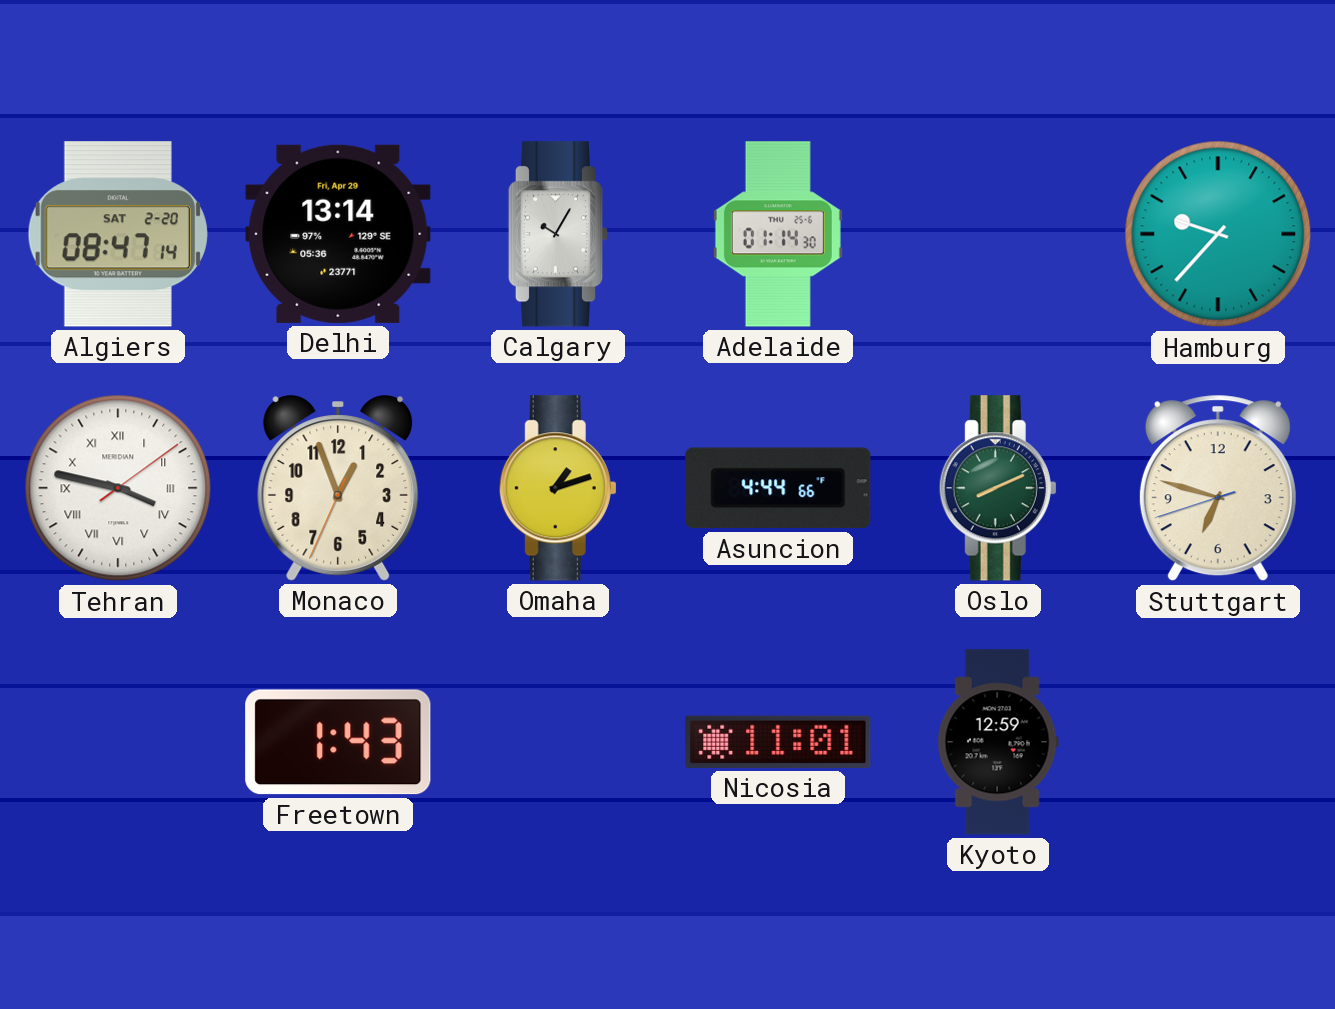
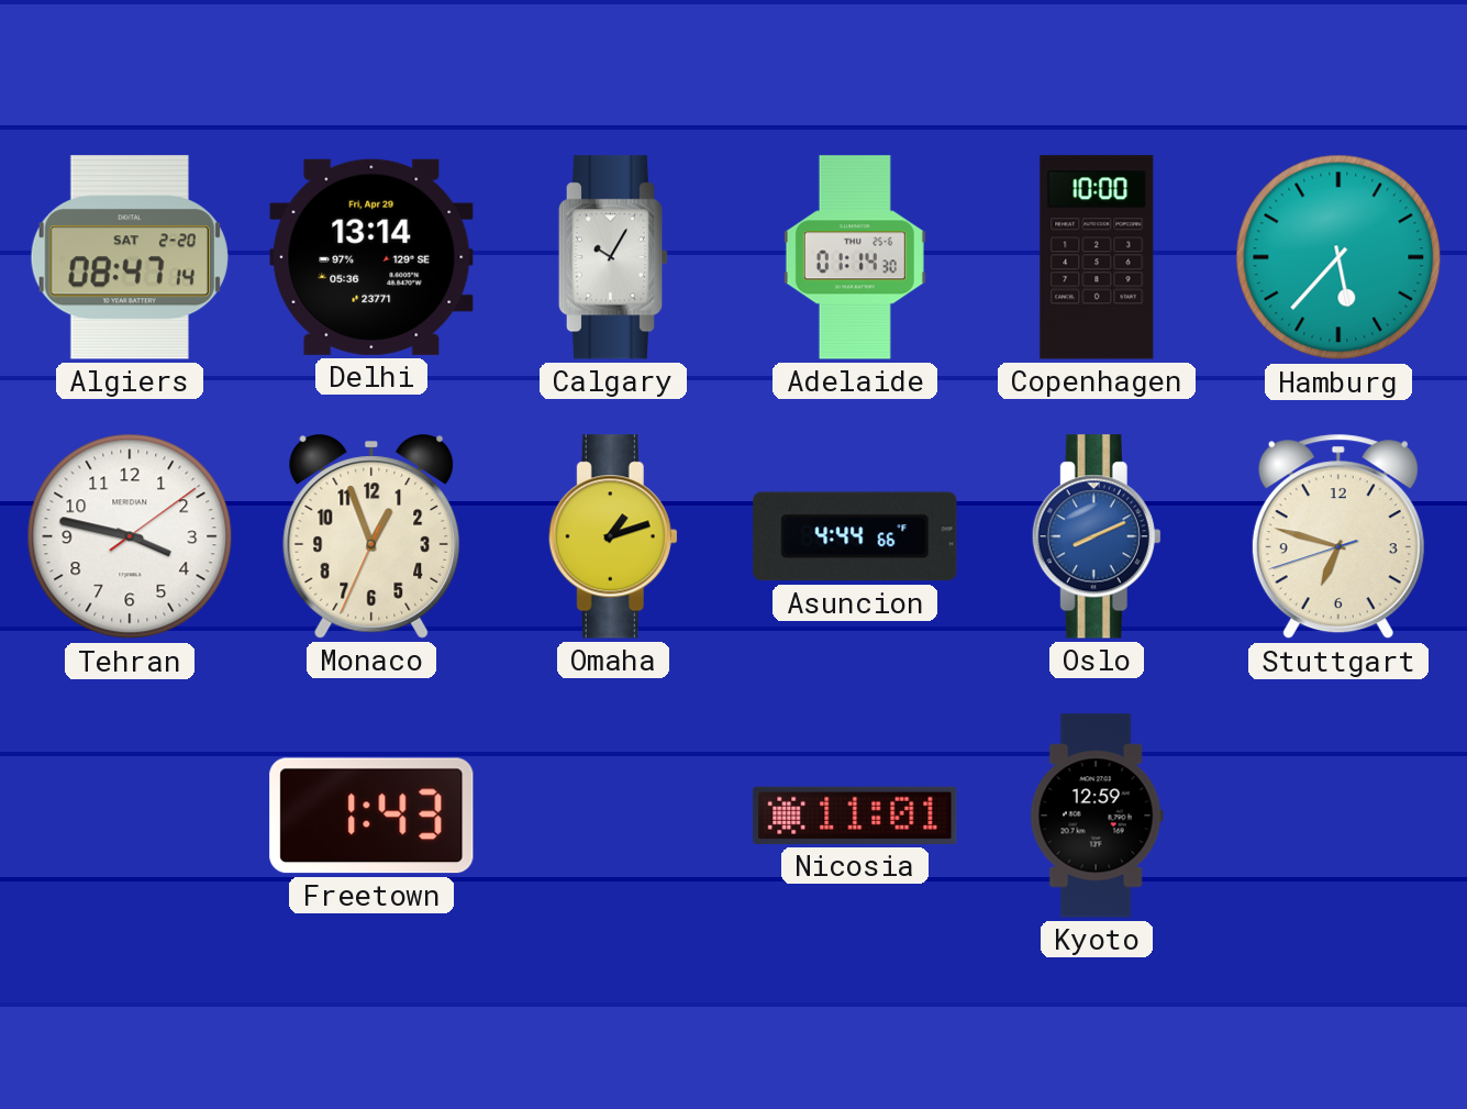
Copenhagen: none -> 10:00 (1097, 257)
Hamburg: 9:37 -> 5:37 (1338, 257)
Tehran numerals: Roman -> Arabic (130, 536)
Oslo dial: green -> blue (1097, 536)
